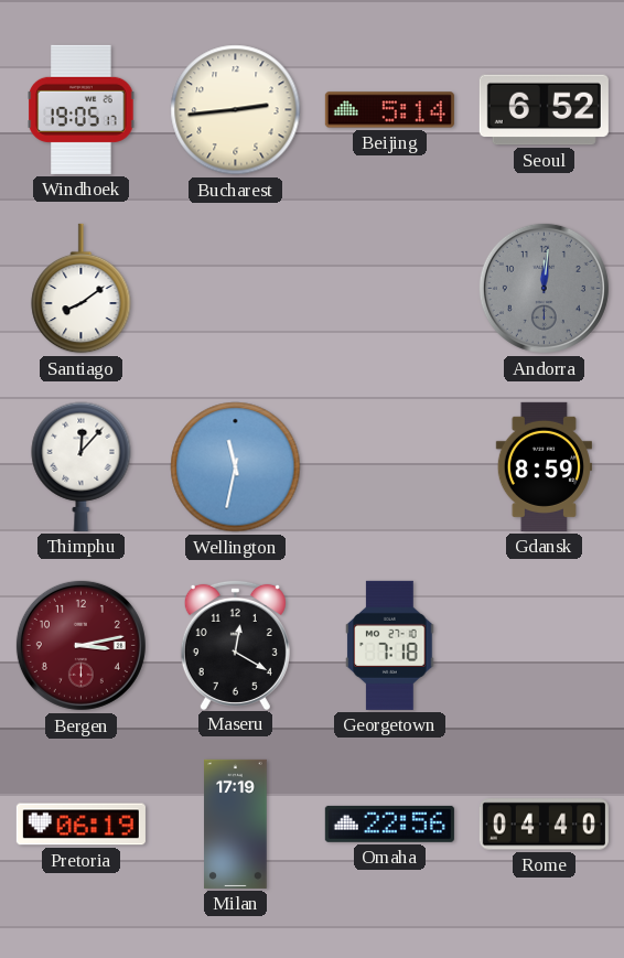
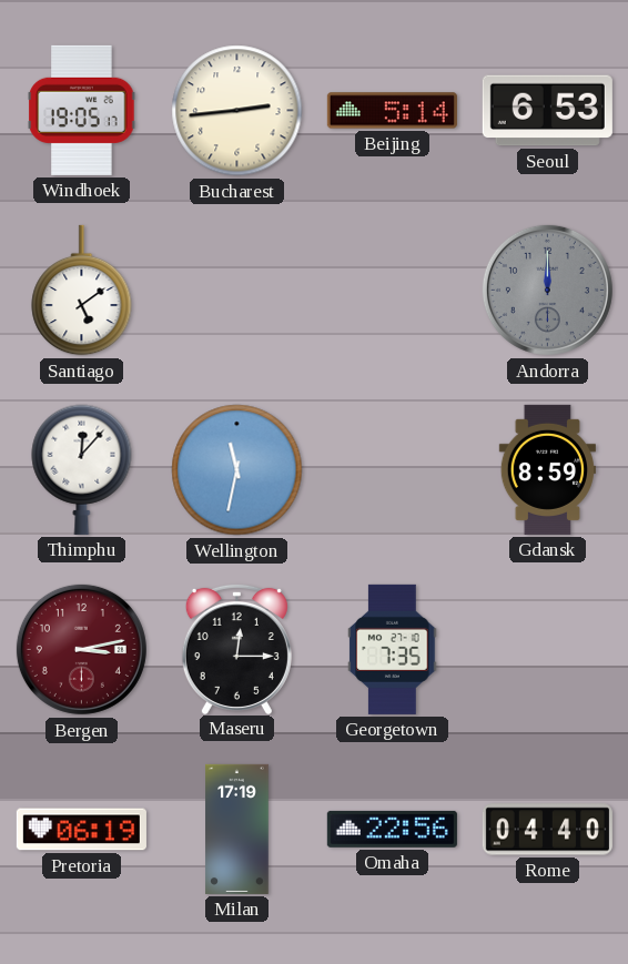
Seoul: 6:52 -> 6:53 (547, 111)
Santiago: 8:09 -> 5:09 (82, 291)
Andorra: 12:01 -> 12:00 (547, 290)
Maseru: 12:20 -> 12:15 (236, 648)
Georgetown: 7:18 -> 7:35 (393, 649)
